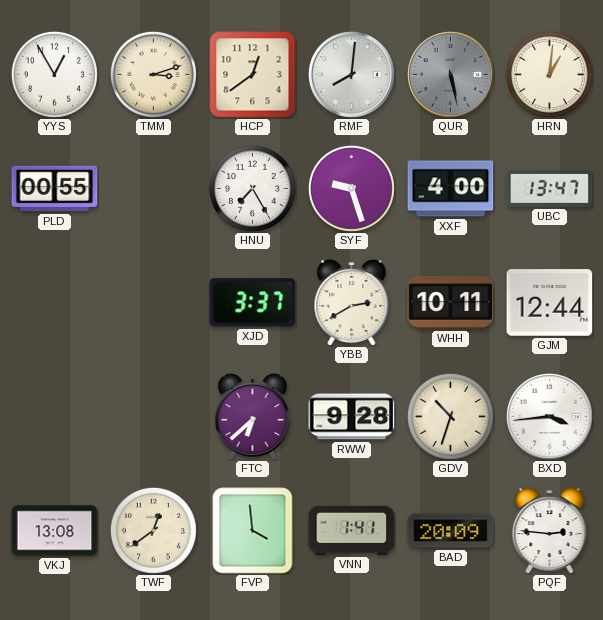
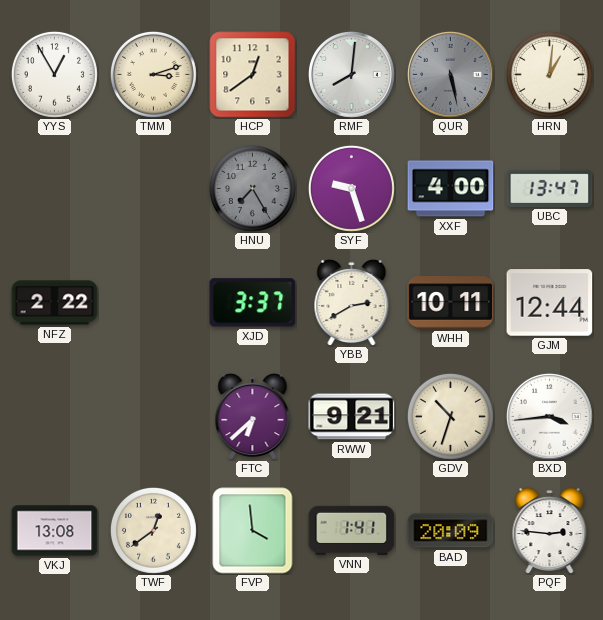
PLD: 00:55 -> none (55, 189)
HNU dial: white -> grey (252, 188)
NFZ: none -> 2:22 (55, 303)
RWW: 9:28 -> 9:21 (352, 417)
